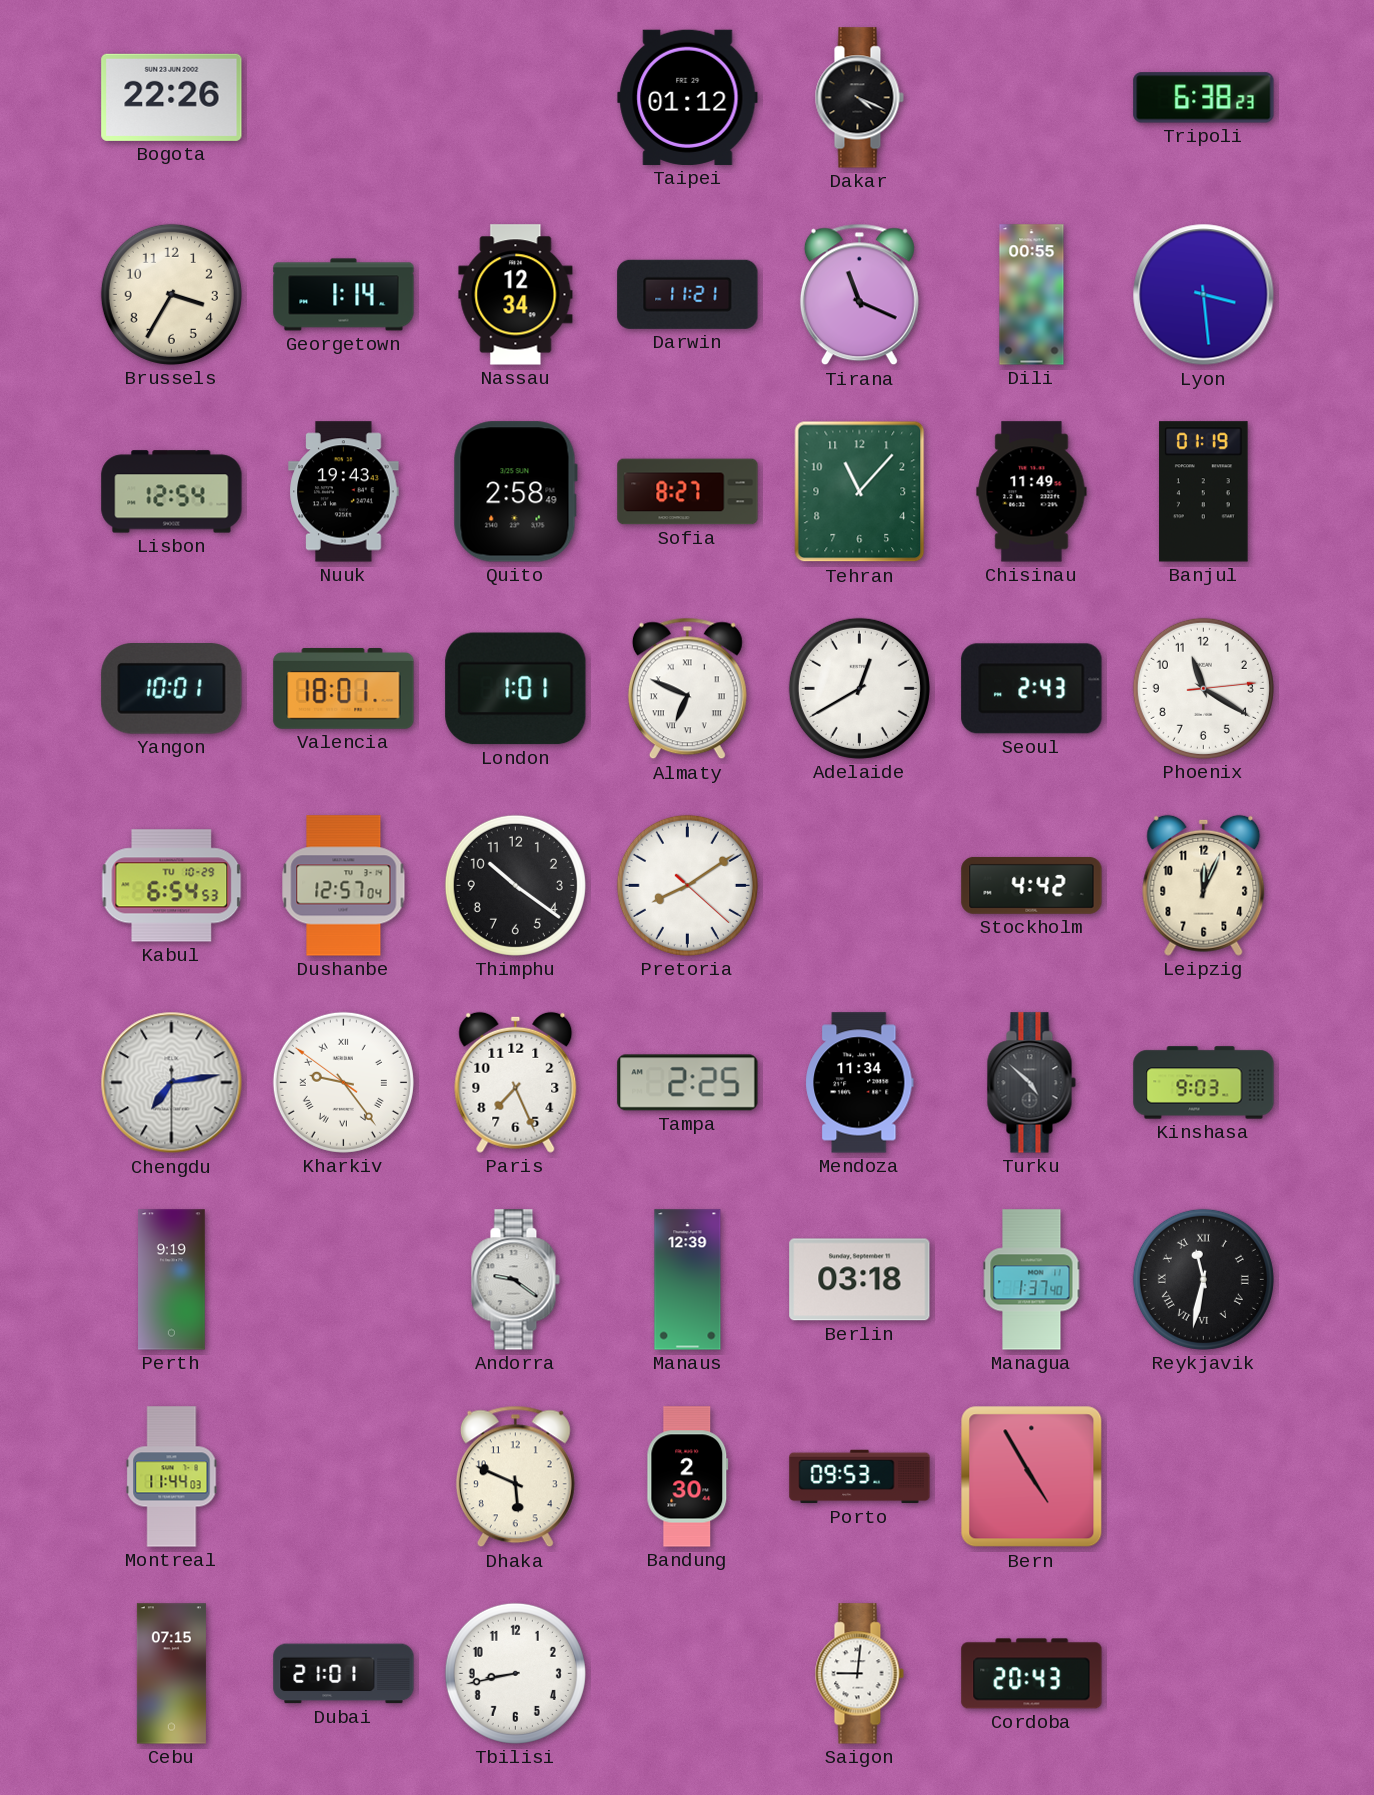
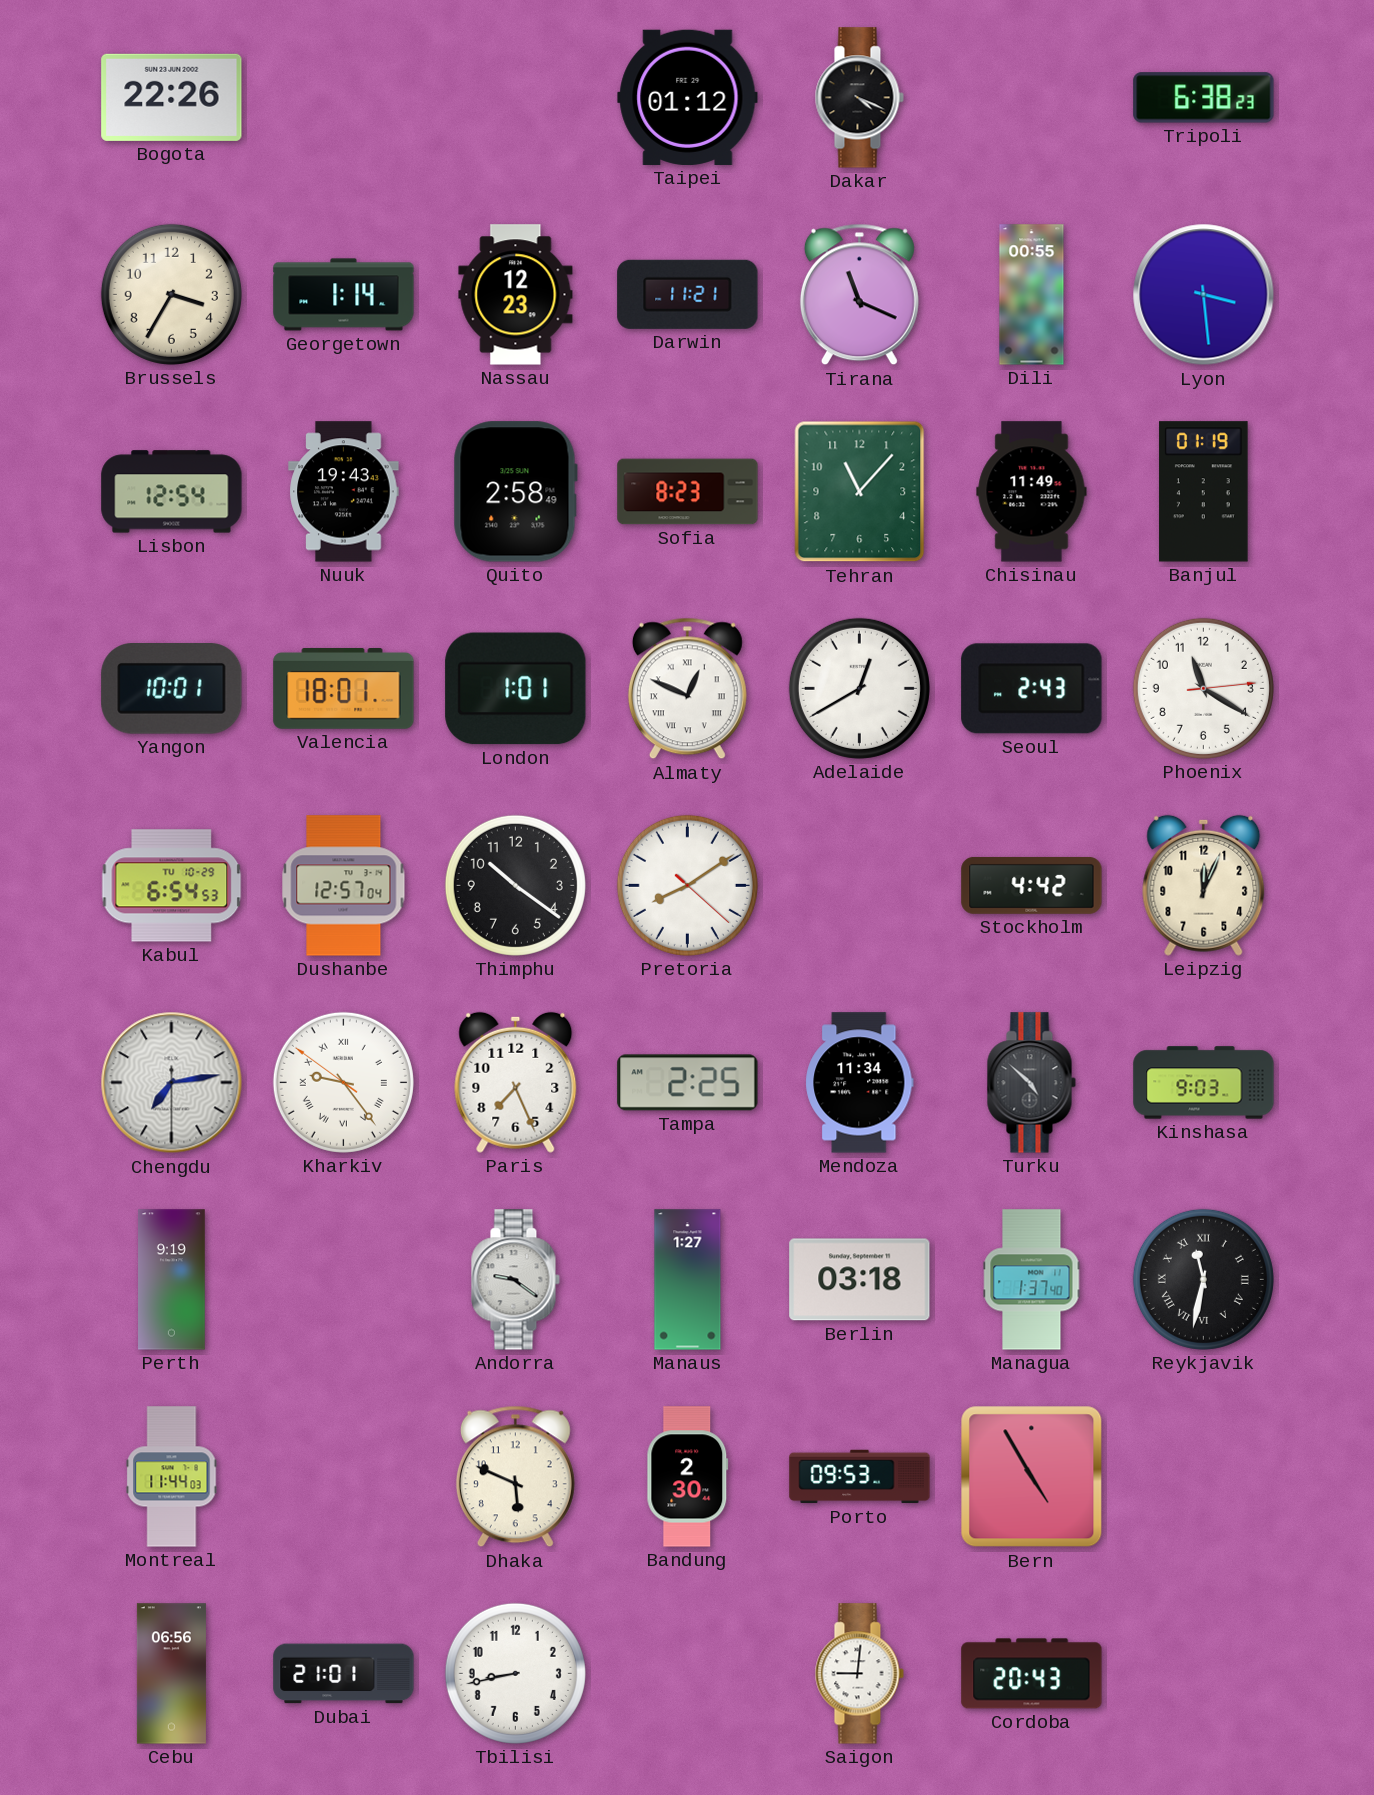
Nassau: 12:34 -> 12:23 (516, 295)
Sofia: 8:27 -> 8:23 (688, 492)
Almaty: 6:49 -> 12:49 (687, 689)
Manaus: 12:39 -> 1:27 (688, 1280)
Cebu: 07:15 -> 06:56 (171, 1674)
